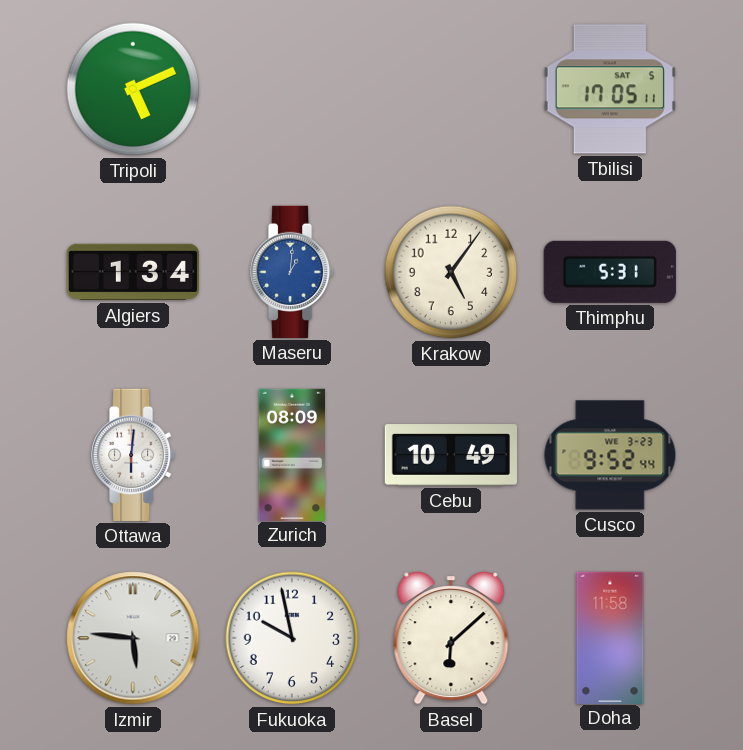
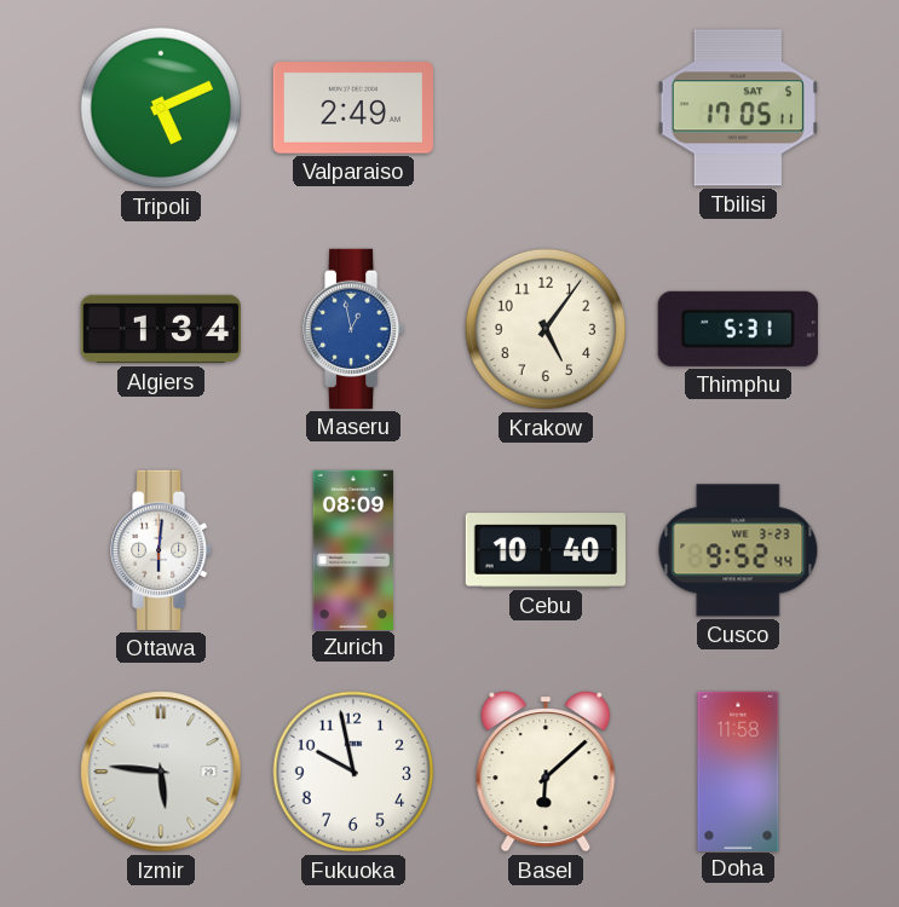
Valparaiso: none -> 2:49 (353, 108)
Maseru: 1:01 -> 12:58 (355, 329)
Cebu: 10:49 -> 10:40 (544, 550)
